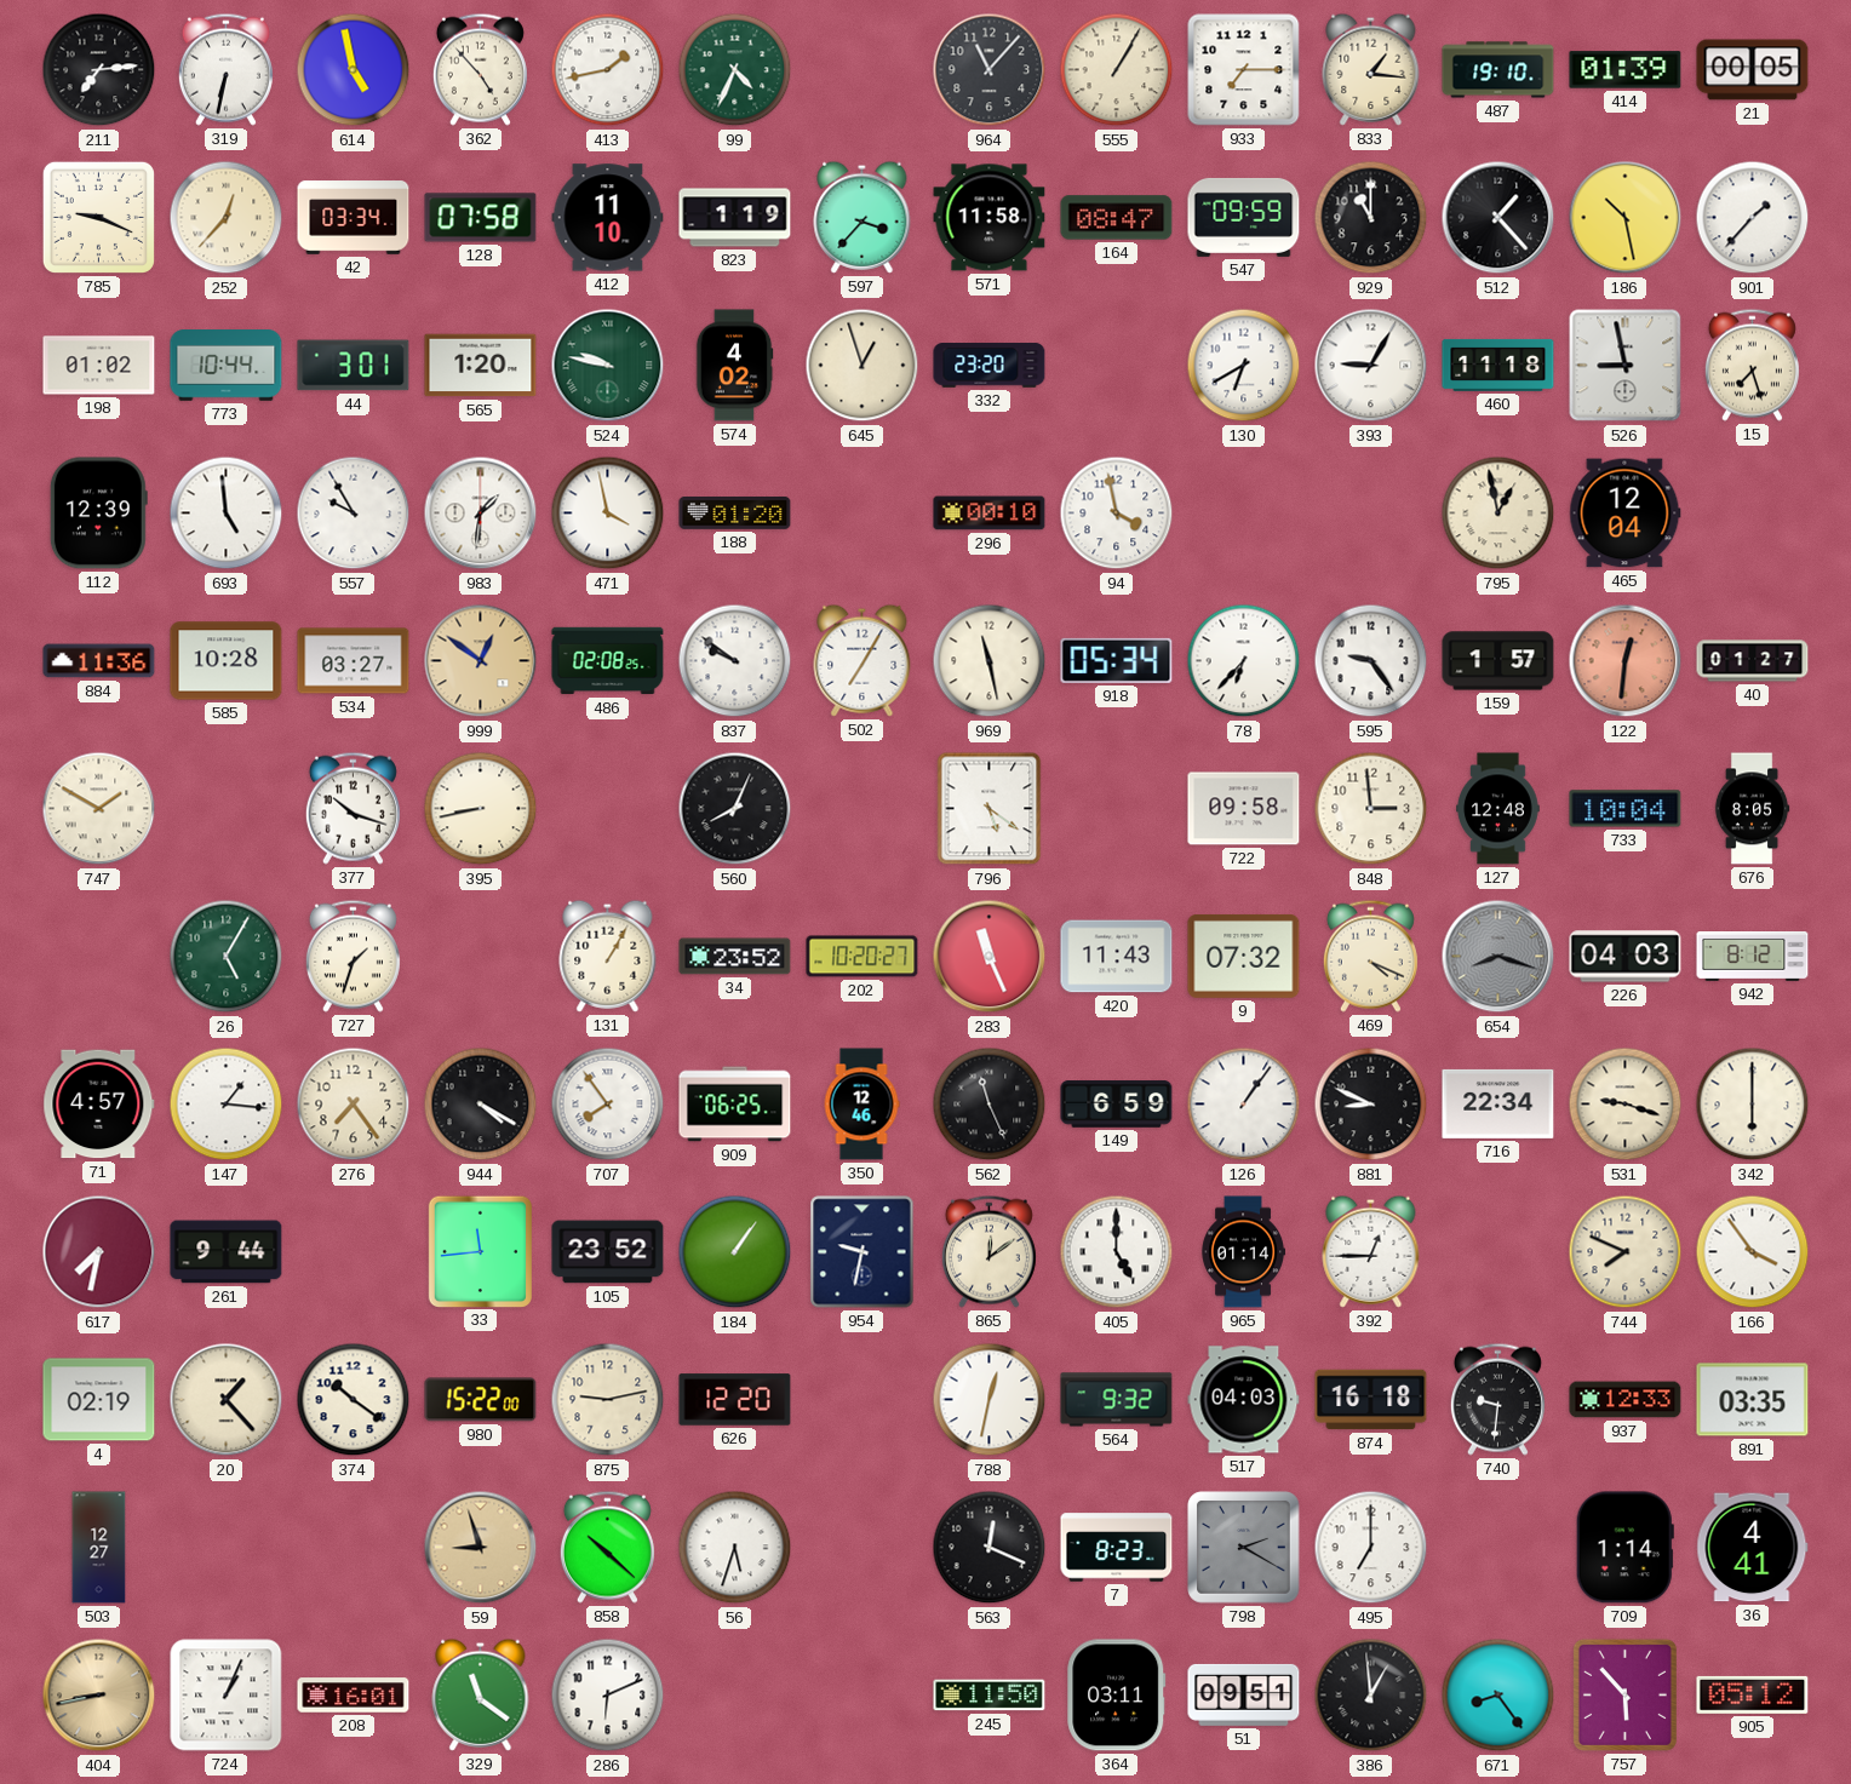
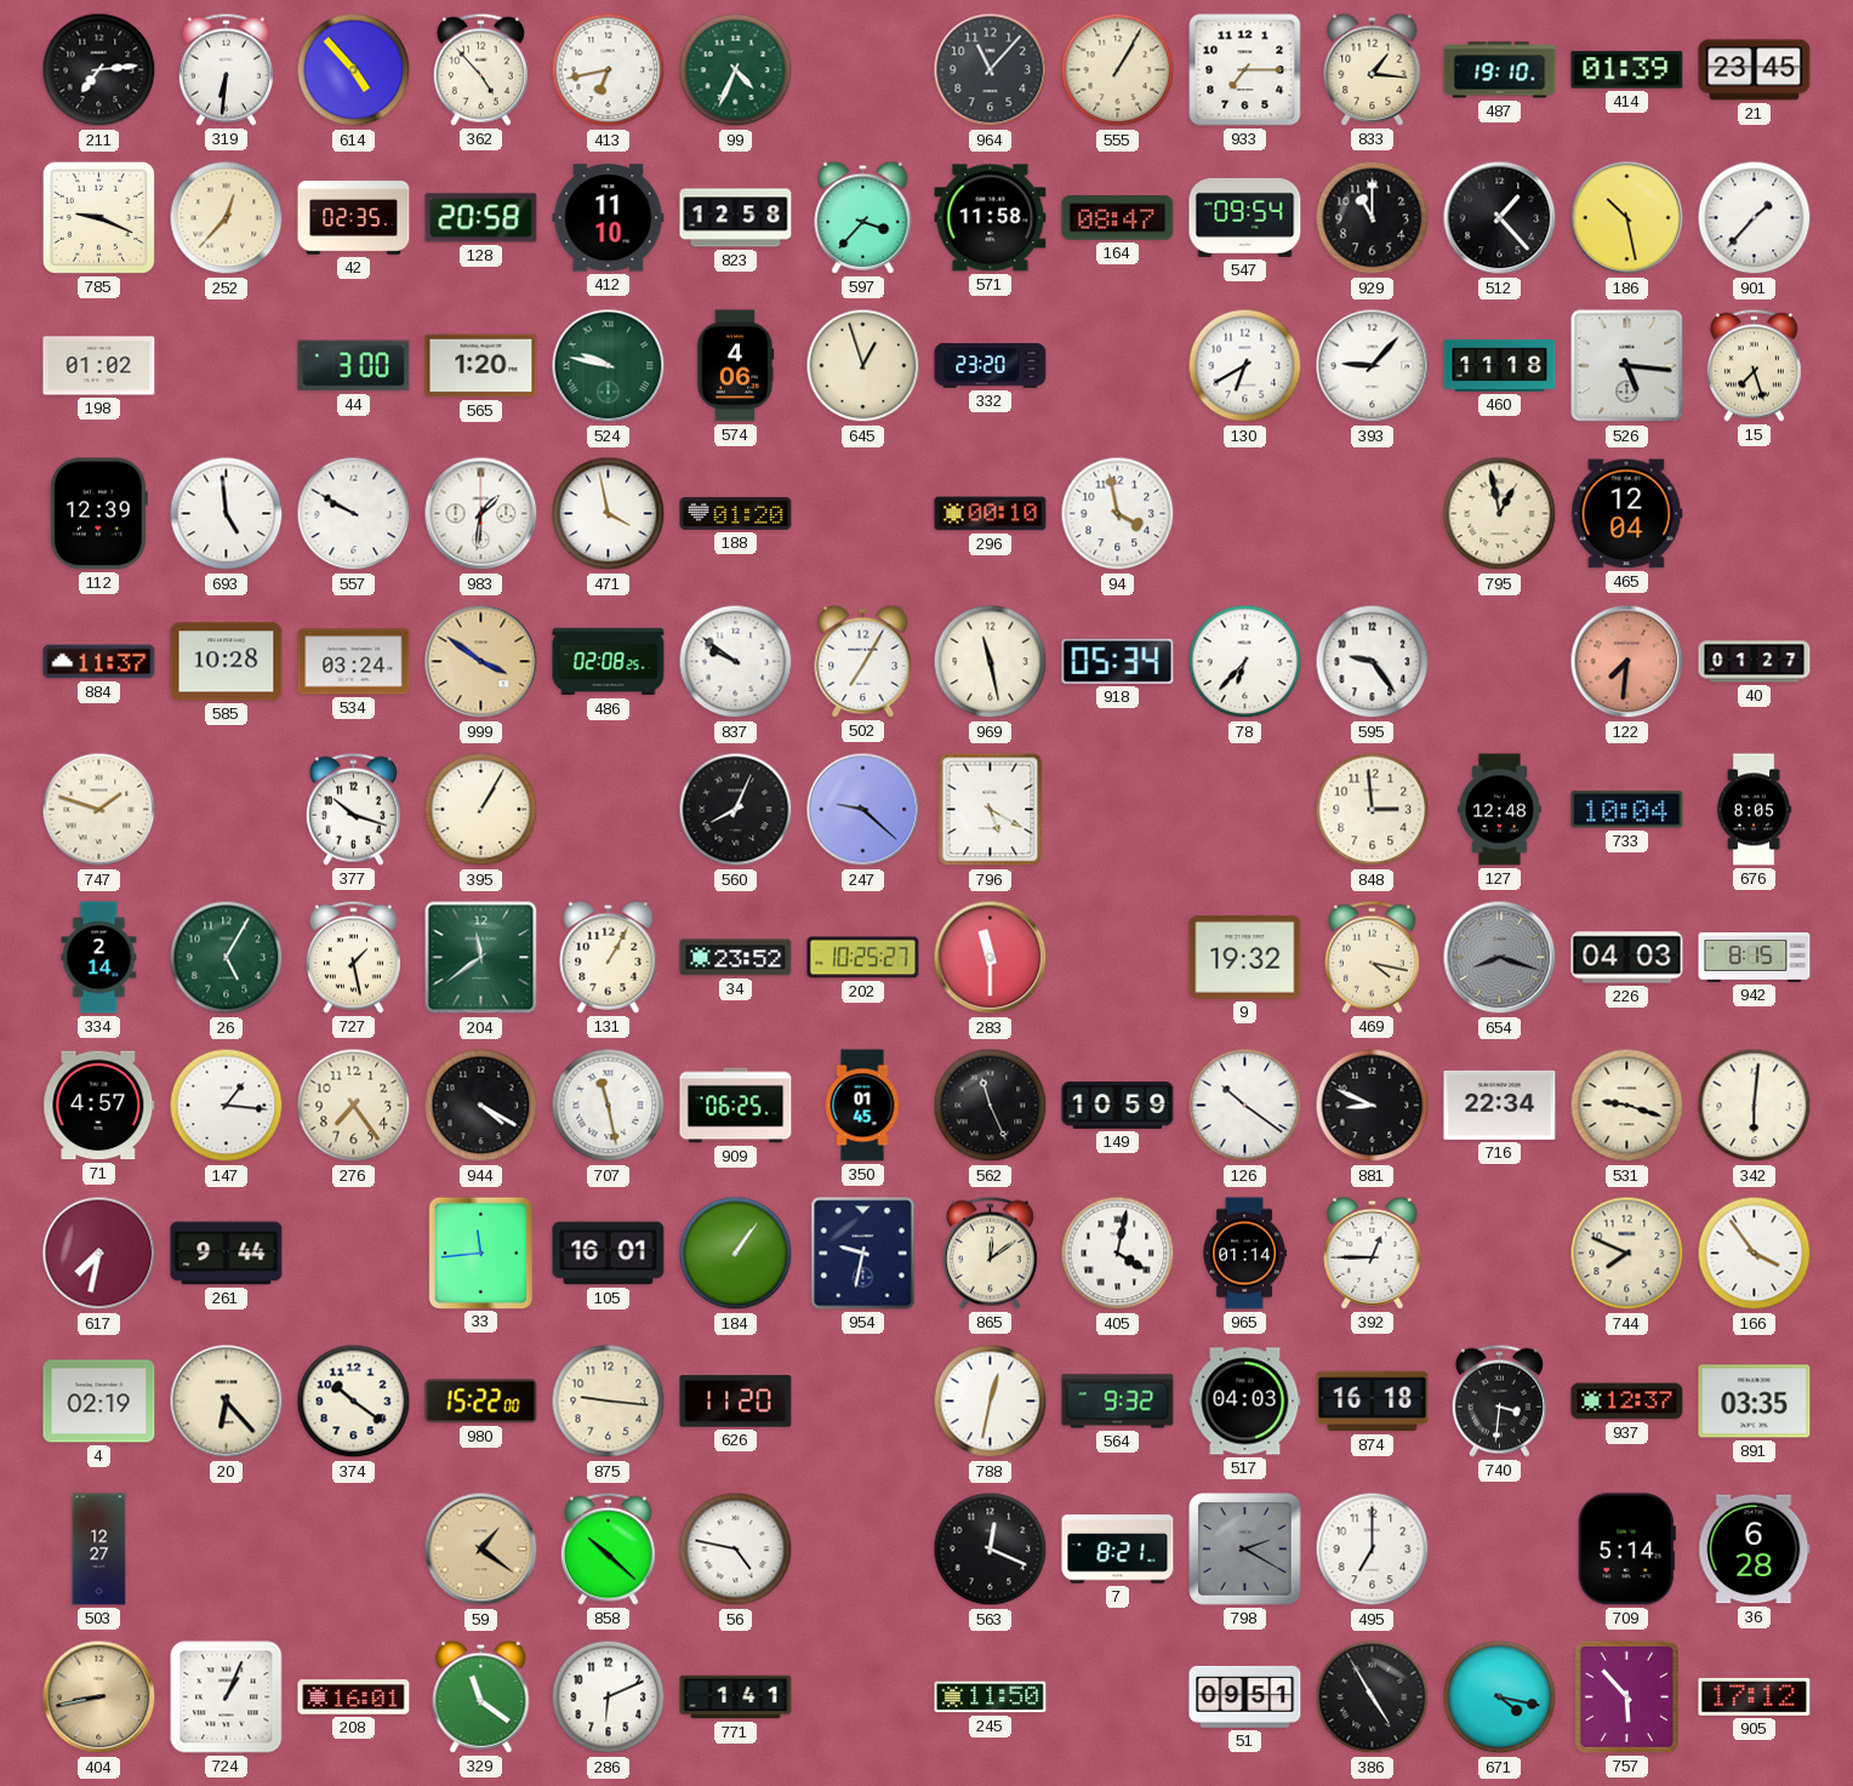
319: 6:32 -> 6:31 (226, 69)
614: 4:58 -> 4:53 (354, 70)
413: 1:43 -> 6:43 (609, 70)
21: 00:05 -> 23:45 (1755, 70)
42: 03:34 -> 02:35 (354, 218)
128: 07:58 -> 20:58 (481, 218)
823: 1:19 -> 12:58 (736, 218)
547: 09:59 -> 09:54 (1245, 217)
773: 10:44 -> none (227, 366)
44: 3:01 -> 3:00 (354, 366)
574: 4:02 -> 4:06 (735, 366)
393: 9:05 -> 9:07 (1373, 366)
526: 8:58 -> 5:16 (1627, 366)
557: 9:55 -> 9:50 (354, 514)
884: 11:36 -> 11:37 (99, 662)
534: 03:27 -> 03:24 (354, 662)
999: 12:51 -> 3:51 (481, 662)
159: 1:57 -> none (1498, 661)
122: 12:31 -> 7:31 (1627, 662)
747: 1:50 -> 1:48 (99, 810)
395: 8:43 -> 1:05 (481, 810)
247: none -> 9:22 (863, 810)
796: 5:21 -> 5:20 (991, 810)
722: 09:58 -> none (1244, 809)
334: none -> 2:14 (99, 958)
727: 1:33 -> 1:28 (353, 957)
204: none -> 11:39 (481, 958)
202: 10:20 -> 10:25 (863, 958)
283: 11:26 -> 11:30 (991, 958)
420: 11:43 -> none (1117, 957)
9: 07:32 -> 19:32 (1245, 957)
469: 4:19 -> 4:17 (1372, 957)
942: 8:12 -> 8:15 (1755, 958)
707: 7:54 -> 11:28 (609, 1106)
350: 12:46 -> 01:45 (862, 1106)
149: 6:59 -> 10:59 (1118, 1106)
126: 1:06 -> 10:21 (1245, 1106)
342: 6:00 -> 6:01 (1755, 1106)
105: 23:52 -> 16:01 (609, 1254)
405: 5:00 -> 4:02 (1118, 1254)
20: 1:23 -> 6:23 (227, 1402)
875: 9:13 -> 9:16 (609, 1402)
626: 12:20 -> 11:20 (736, 1402)
740: 9:31 -> 3:31 (1499, 1400)
937: 12:33 -> 12:37 (1627, 1402)
59: 8:57 -> 1:21 (481, 1550)
56: 5:33 -> 4:47 (736, 1550)
7: 8:23 -> 8:21 (1118, 1550)
709: 1:14 -> 5:14 (1626, 1550)
36: 4:41 -> 6:28 (1755, 1550)
771: none -> 1:41 (736, 1697)
364: 03:11 -> none (1117, 1696)
386: 12:59 -> 4:55 (1373, 1697)
671: 8:24 -> 4:17 (1500, 1697)
905: 05:12 -> 17:12 (1755, 1696)
